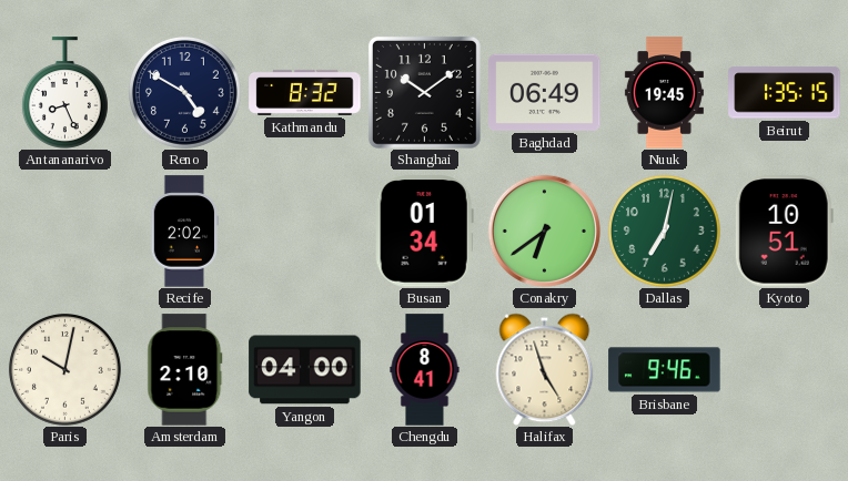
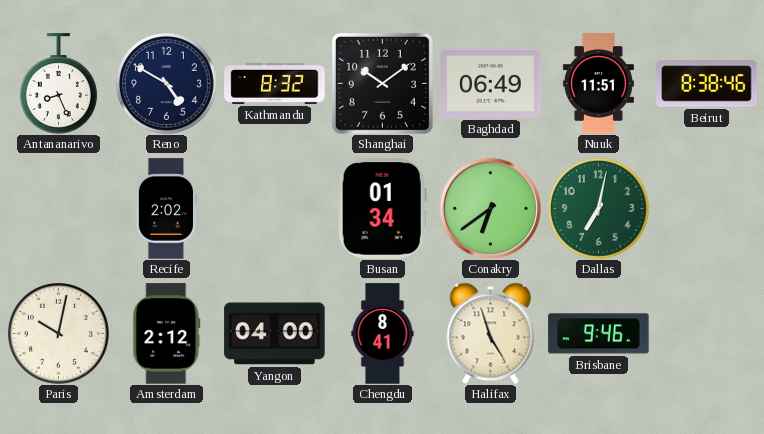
Nuuk: 19:45 -> 11:51 (598, 84)
Beirut: 1:35 -> 8:38 (707, 84)
Kyoto: 10:51 -> none (784, 232)
Amsterdam: 2:10 -> 2:12 (167, 334)
